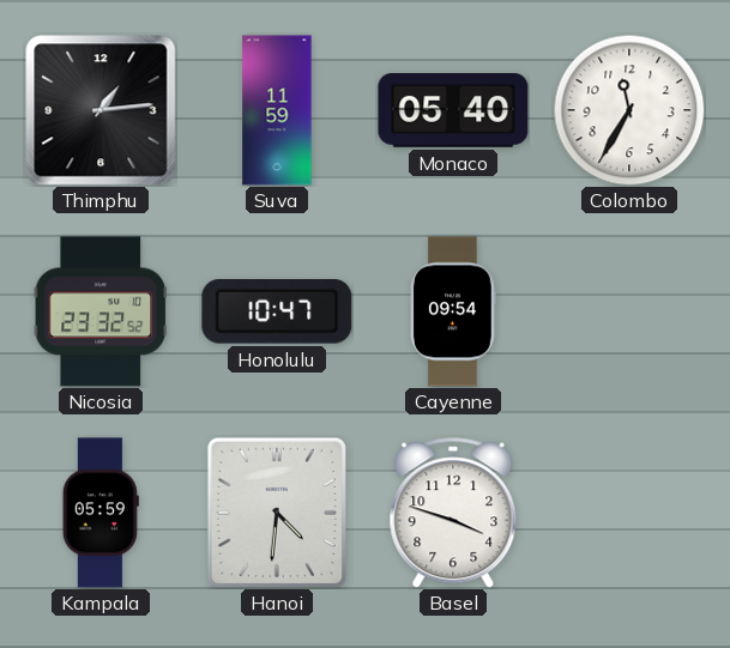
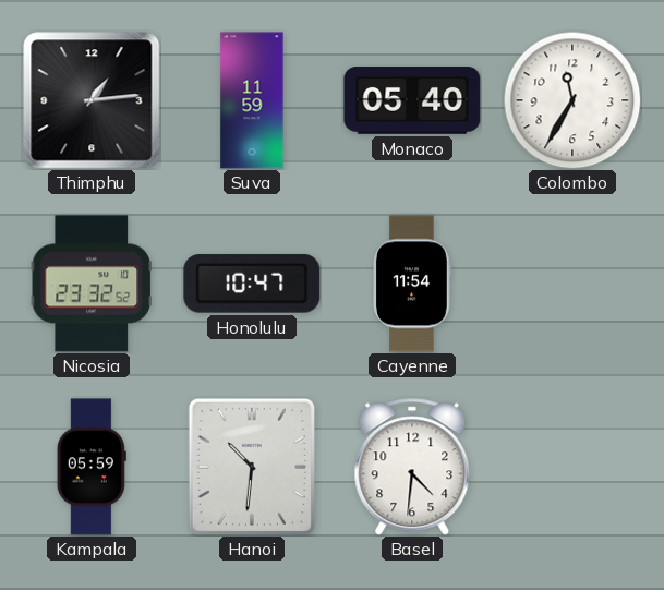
Cayenne: 09:54 -> 11:54 (413, 284)
Hanoi: 4:31 -> 10:31 (252, 467)
Basel: 3:48 -> 4:31 (412, 467)
